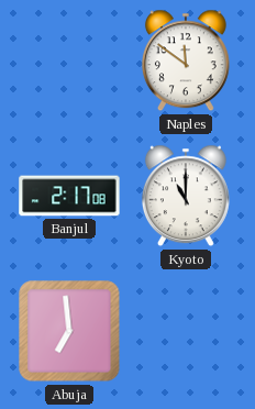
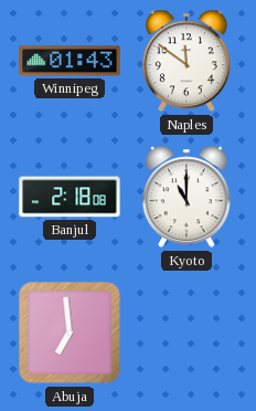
Winnipeg: none -> 01:43 (70, 61)
Banjul: 2:17 -> 2:18 (70, 197)
